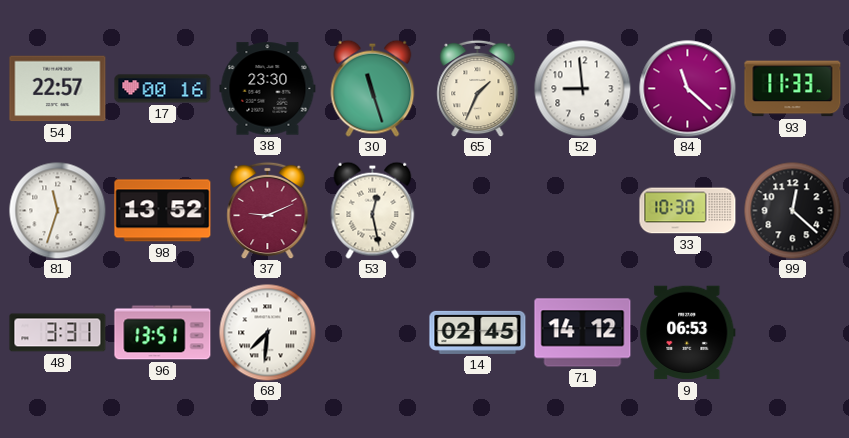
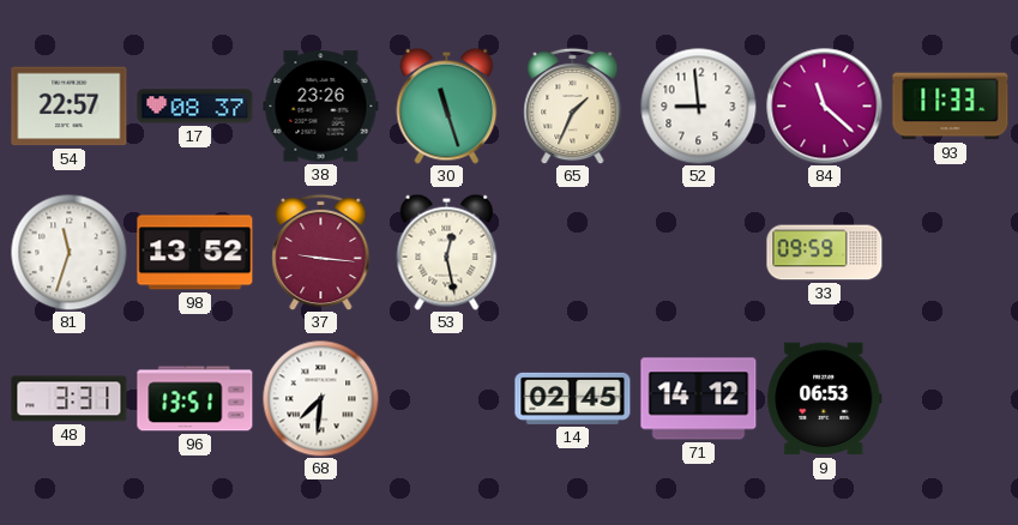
17: 00:16 -> 08:37 (195, 107)
38: 23:30 -> 23:26 (321, 107)
37: 9:11 -> 9:16 (321, 252)
33: 10:30 -> 09:59 (825, 253)
99: 12:22 -> none (792, 210)
